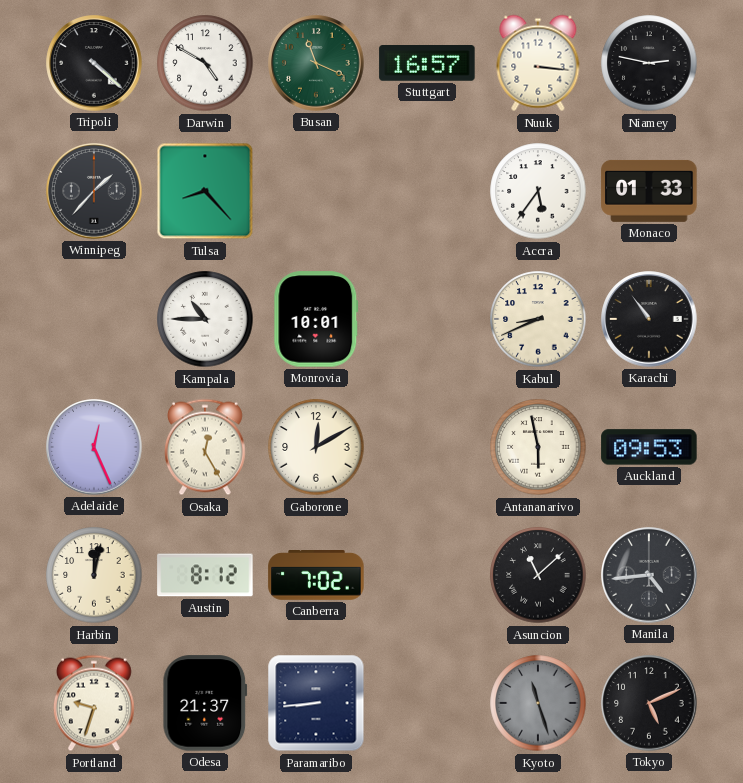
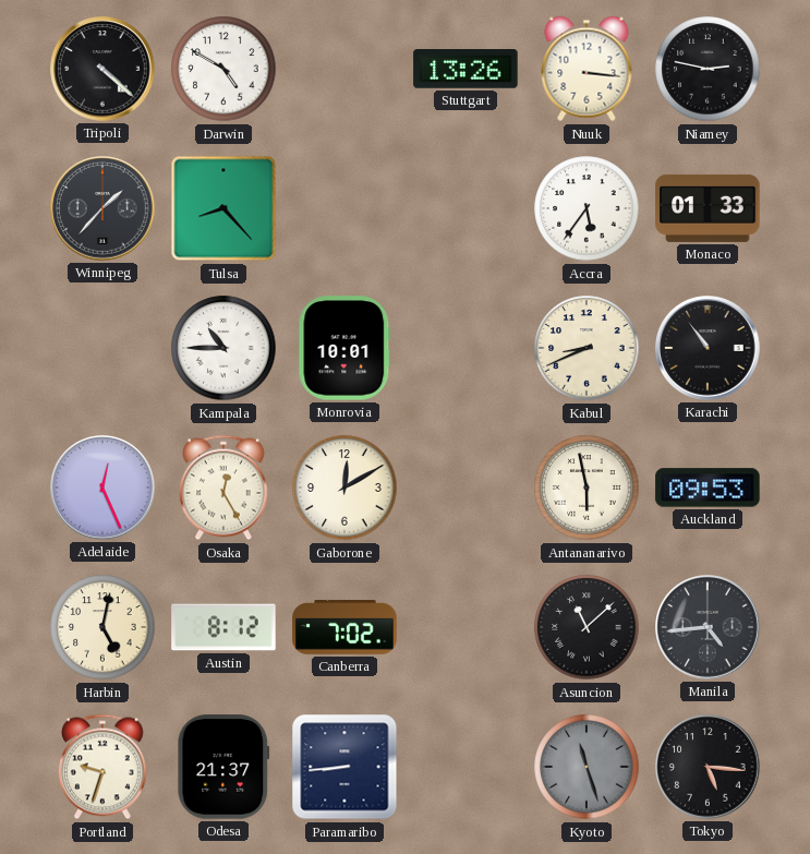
Busan: 11:19 -> none (316, 63)
Stuttgart: 16:57 -> 13:26 (466, 70)
Harbin: 12:02 -> 5:02 (102, 627)
Tokyo: 5:11 -> 5:16 (708, 767)
